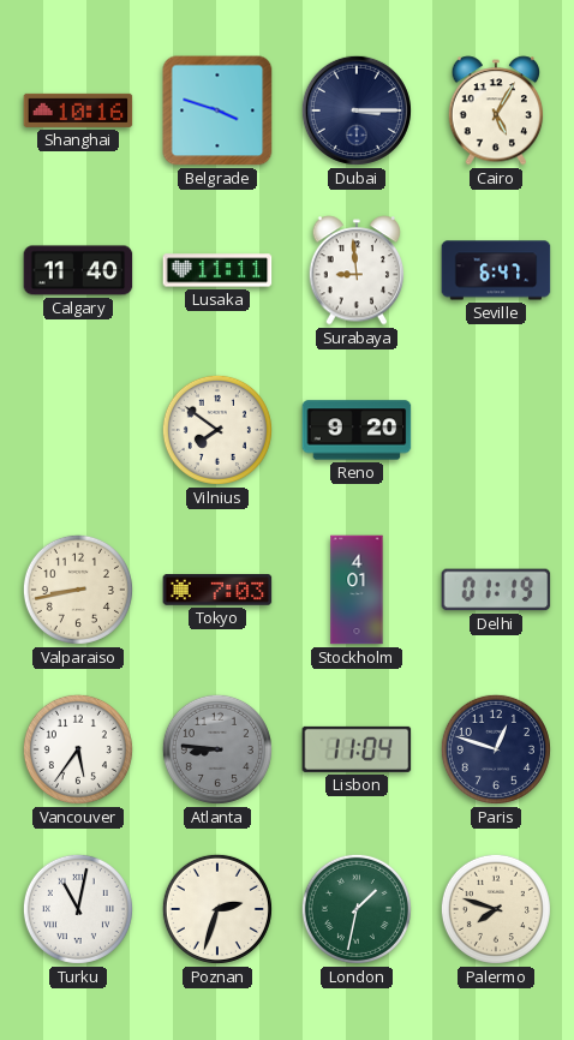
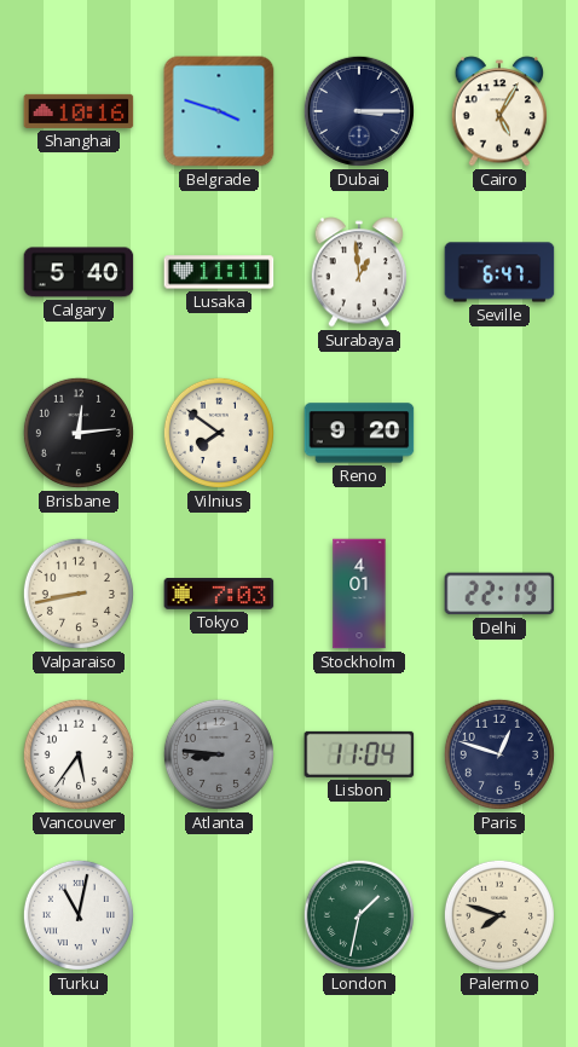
Calgary: 11:40 -> 5:40 (79, 272)
Surabaya: 8:59 -> 12:59 (359, 272)
Brisbane: none -> 12:14 (79, 433)
Delhi: 01:19 -> 22:19 (499, 594)
Poznan: 2:33 -> none (217, 909)
